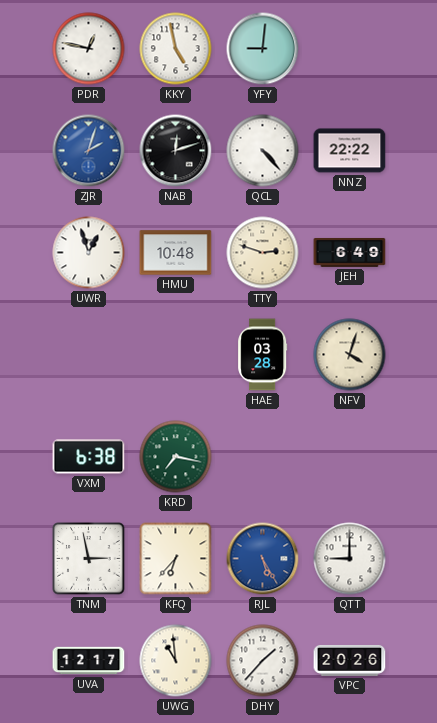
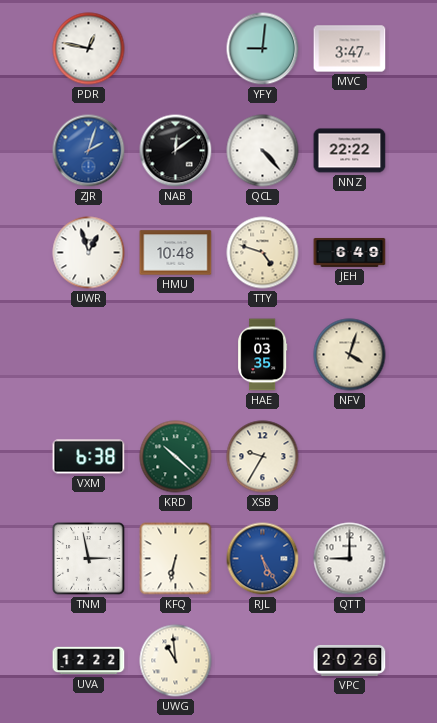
KKY: 4:58 -> none (176, 49)
MVC: none -> 3:47 (350, 49)
NAB: 12:12 -> 12:09 (176, 151)
TTY: 2:48 -> 4:48 (263, 253)
HAE: 03:28 -> 03:35 (263, 355)
KRD: 7:17 -> 10:22 (176, 457)
XSB: none -> 9:35 (263, 457)
KFQ: 6:37 -> 6:32 (176, 559)
UVA: 12:17 -> 12:22 (89, 661)
DHY: 1:37 -> none (263, 661)
